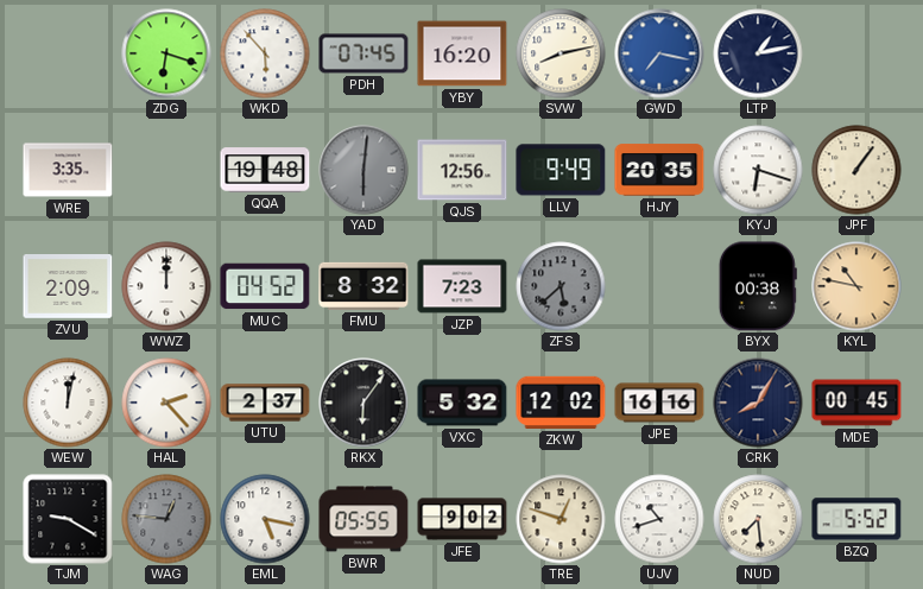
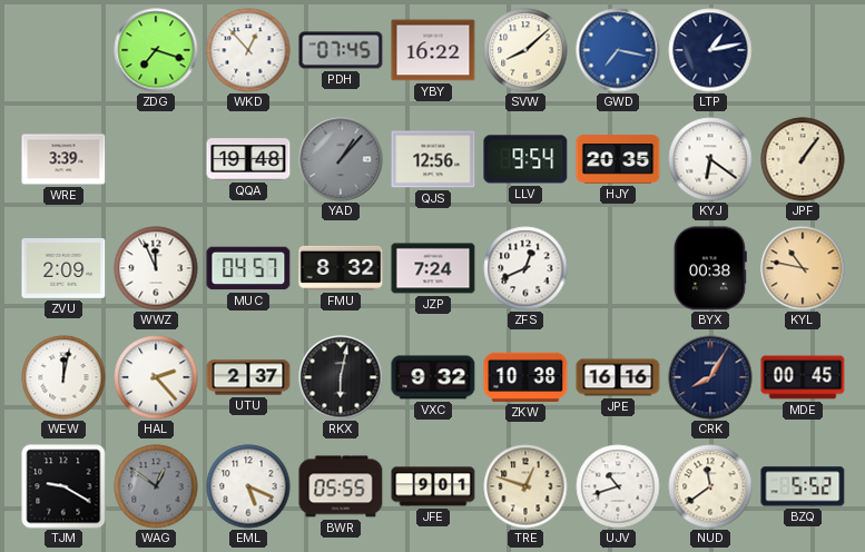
ZDG: 6:18 -> 7:18 (156, 50)
WKD: 5:53 -> 12:53 (248, 50)
YBY: 16:20 -> 16:22 (433, 50)
SVW: 8:13 -> 8:08 (525, 50)
WRE: 3:35 -> 3:39 (63, 159)
YAD: 6:01 -> 1:07 (341, 159)
LLV: 9:49 -> 9:54 (525, 159)
KYJ: 6:18 -> 6:21 (710, 159)
WWZ: 12:00 -> 11:56 (156, 268)
MUC: 04:52 -> 04:57 (248, 268)
JZP: 7:23 -> 7:24 (433, 268)
ZFS: 5:38 -> 12:41 (525, 268)
ZFS dial: grey -> white (525, 268)
RKX: 6:06 -> 6:02 (341, 377)
VXC: 5:32 -> 9:32 (433, 377)
ZKW: 12:02 -> 10:38 (525, 377)
WAG: 12:46 -> 12:51 (156, 486)
EML: 5:17 -> 5:19 (248, 486)
JFE: 9:02 -> 9:01 (433, 486)
NUD: 7:29 -> 11:39 (710, 486)
